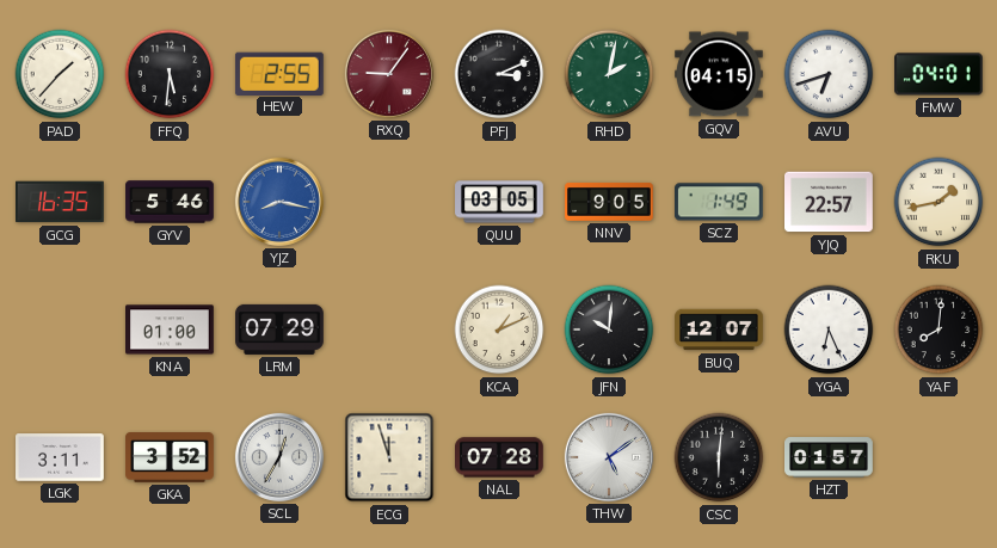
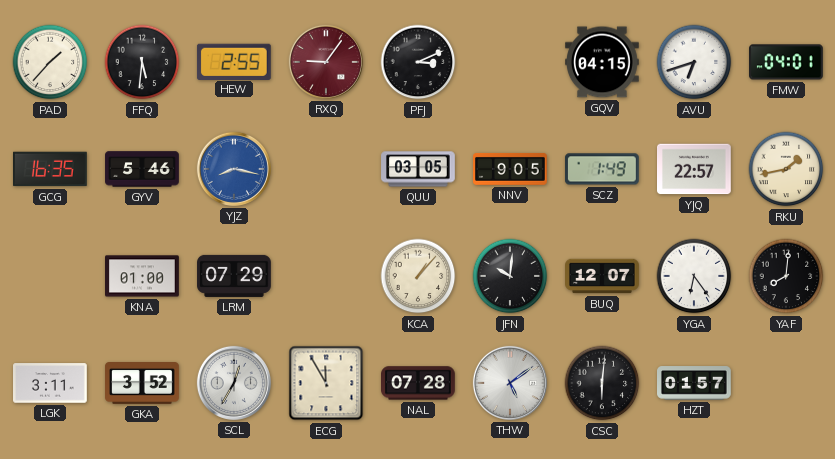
RHD: 2:02 -> none (609, 74)
KCA: 1:11 -> 1:07 (418, 276)
YGA: 6:26 -> 6:24 (694, 276)
ECG: 11:57 -> 11:55 (326, 383)
